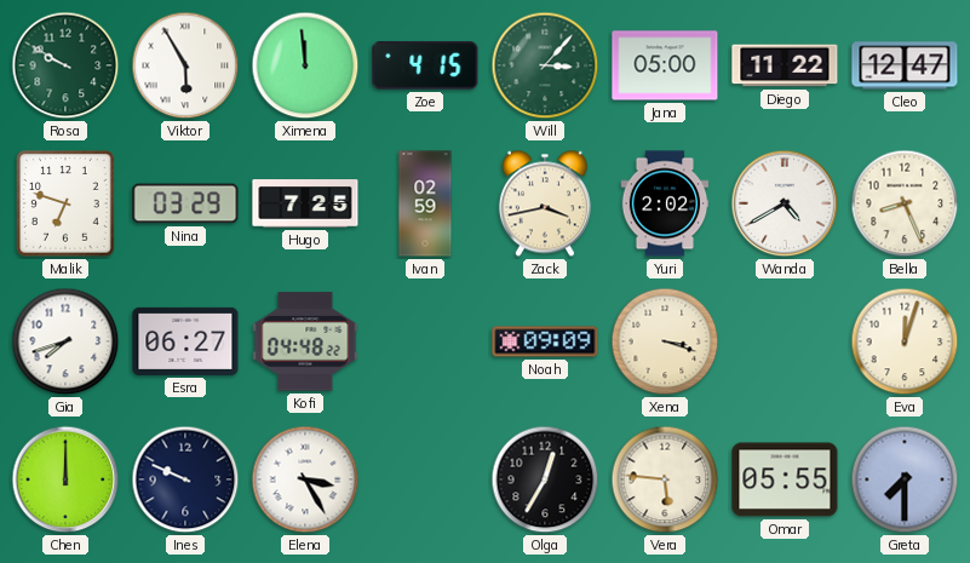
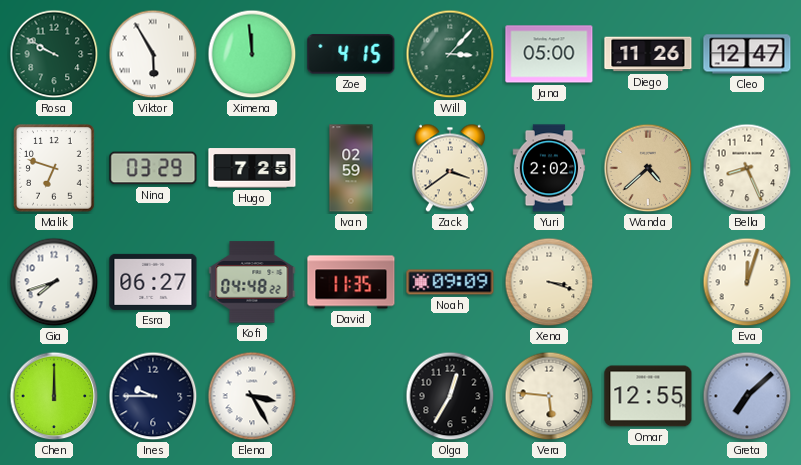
Diego: 11:22 -> 11:26 (648, 54)
Zack: 3:43 -> 3:39 (450, 168)
Wanda: 4:40 -> 4:38 (648, 168)
Wanda dial: white -> champagne (648, 168)
David: none -> 11:35 (351, 282)
Ines: 9:49 -> 9:45 (153, 396)
Omar: 05:55 -> 12:55 (648, 396)
Greta: 7:30 -> 7:08 (747, 396)
